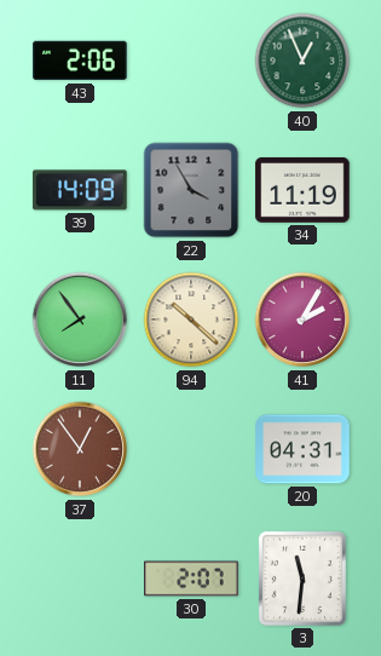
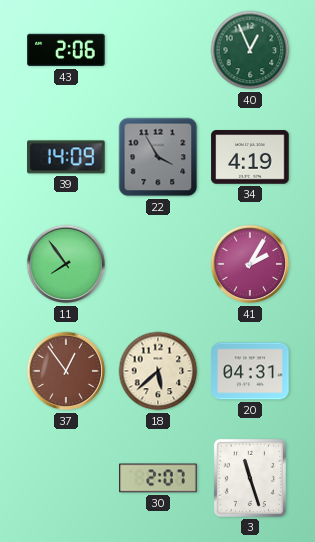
34: 11:19 -> 4:19 (250, 157)
94: 10:22 -> none (191, 320)
18: none -> 5:38 (158, 371)
3: 11:31 -> 11:27 (250, 478)
